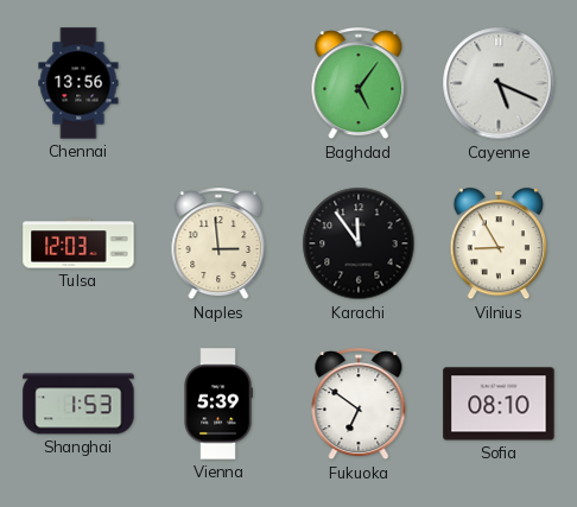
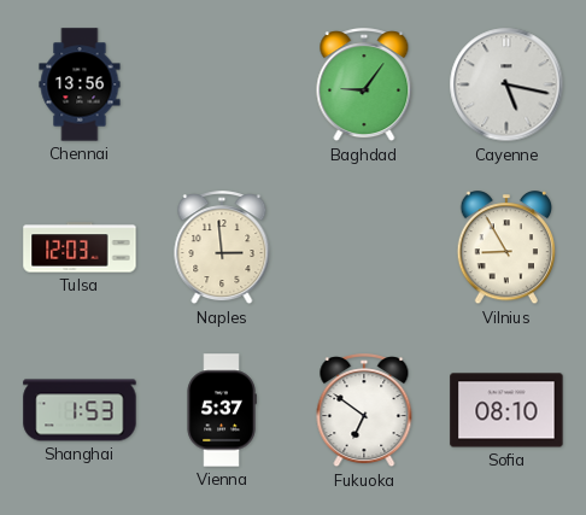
Baghdad: 5:06 -> 9:06 (364, 86)
Cayenne: 5:19 -> 5:17 (506, 84)
Karachi: 11:54 -> none (359, 243)
Vienna: 5:39 -> 5:37 (222, 410)
